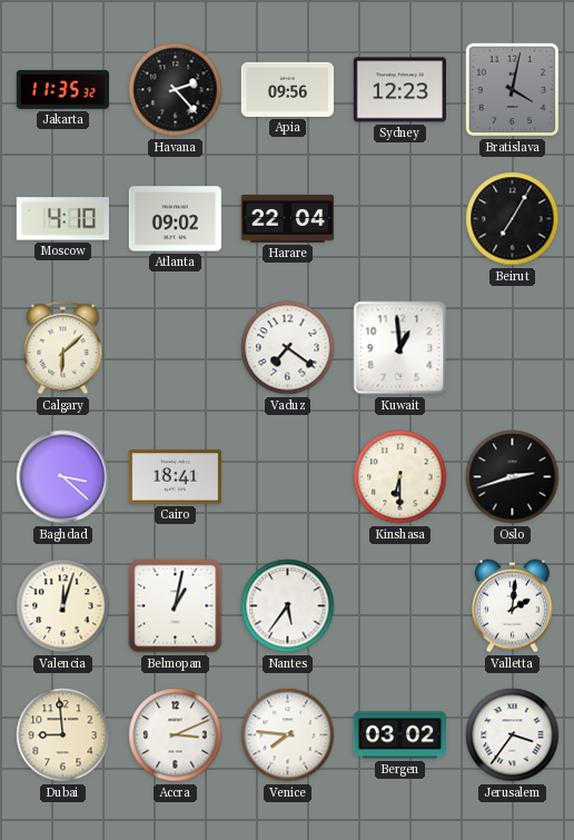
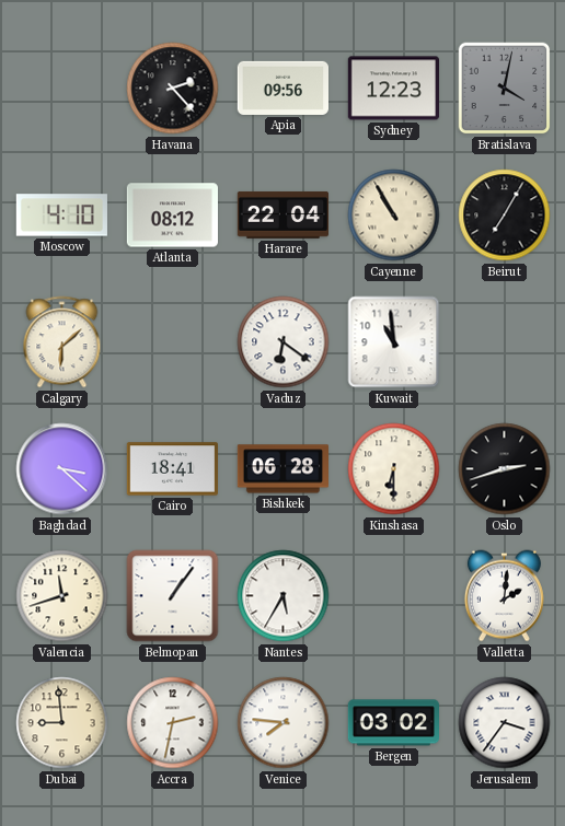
Jakarta: 11:35 -> none (62, 89)
Atlanta: 09:02 -> 08:12 (172, 216)
Cayenne: none -> 10:55 (394, 216)
Vaduz: 7:21 -> 6:21 (284, 342)
Kuwait: 12:59 -> 10:59 (394, 342)
Bishkek: none -> 06:28 (282, 469)
Valencia: 12:03 -> 11:42 (62, 596)
Belmopan: 1:02 -> 1:06 (173, 596)
Nantes: 5:36 -> 5:35 (284, 596)
Accra: 3:11 -> 2:32 (173, 723)
